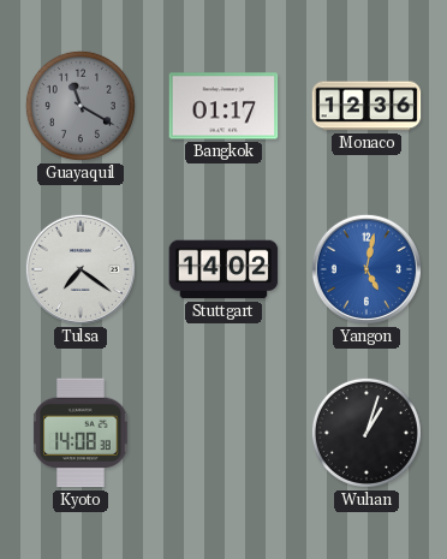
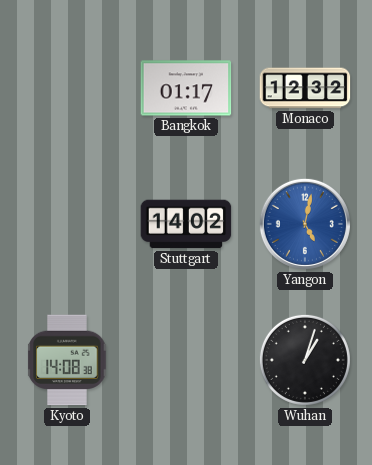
Guayaquil: 11:20 -> none (81, 106)
Monaco: 12:36 -> 12:32 (305, 88)
Tulsa: 7:21 -> none (81, 269)
